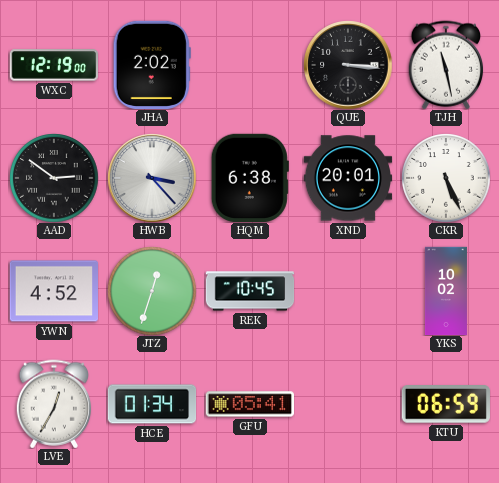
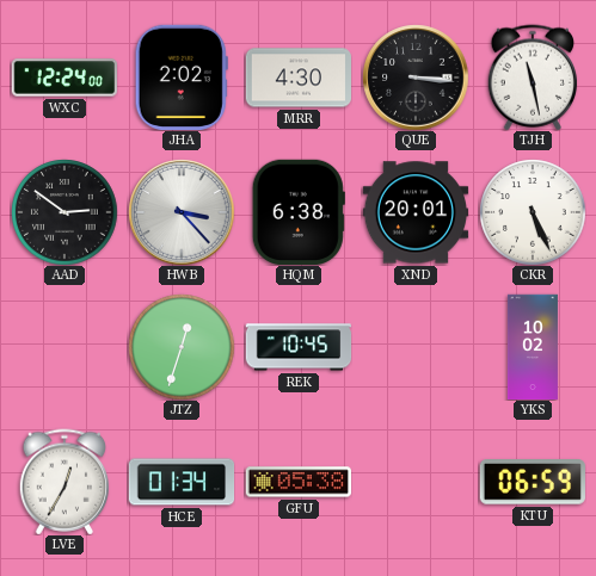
WXC: 12:19 -> 12:24 (63, 78)
MRR: none -> 4:30 (299, 78)
YWN: 4:52 -> none (53, 291)
GFU: 05:41 -> 05:38 (297, 482)
